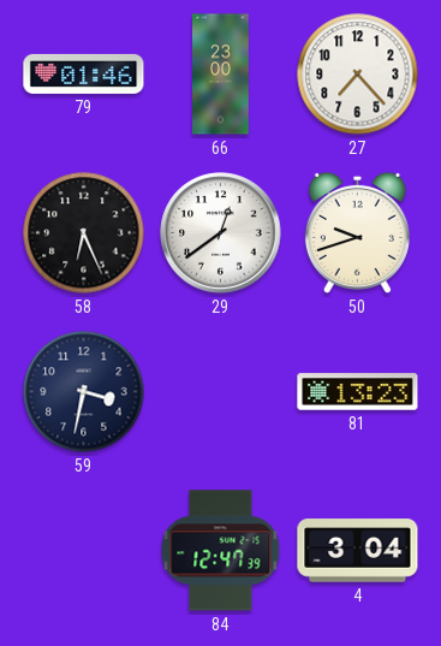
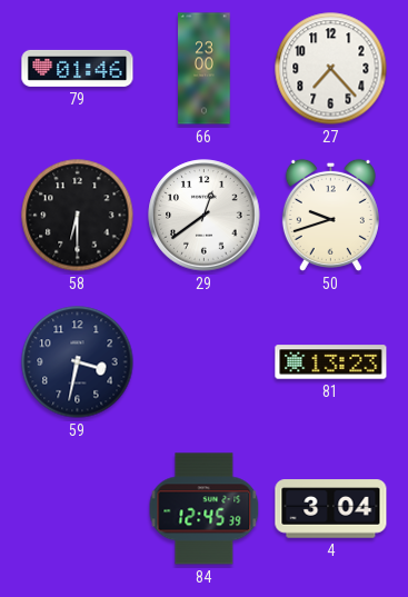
58: 6:26 -> 6:30 (78, 216)
84: 12:47 -> 12:45 (205, 509)
